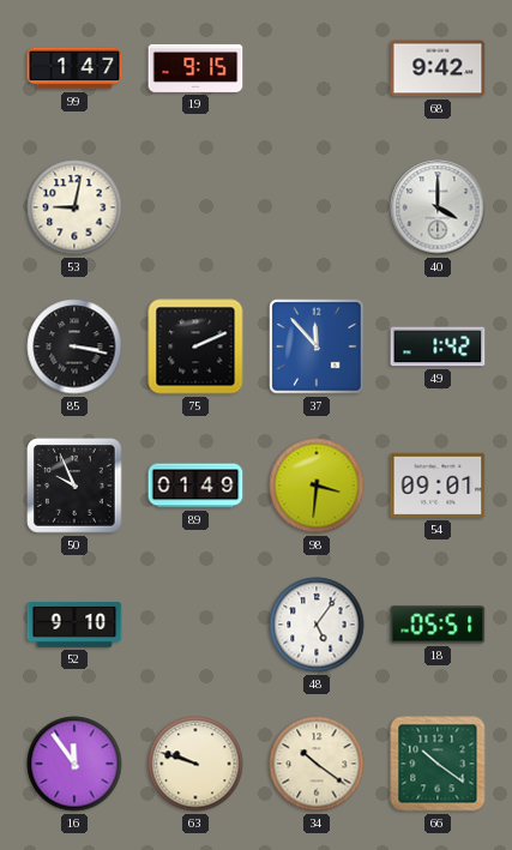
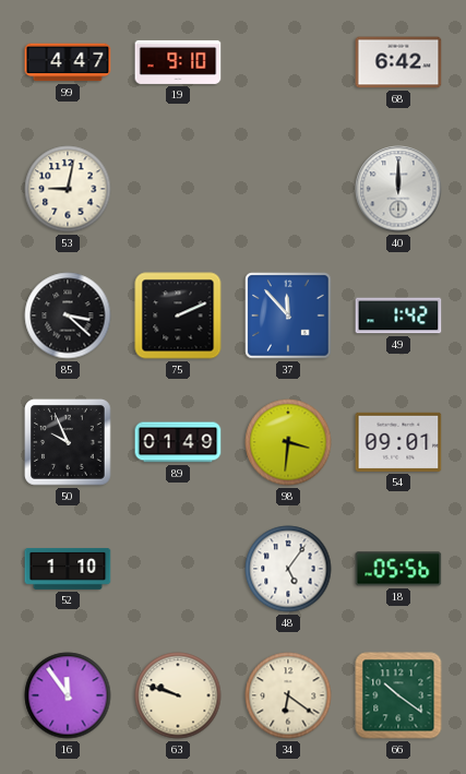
99: 1:47 -> 4:47 (68, 62)
19: 9:15 -> 9:10 (178, 62)
68: 9:42 -> 6:42 (398, 62)
40: 4:00 -> 12:00 (398, 189)
85: 3:17 -> 3:22 (68, 315)
52: 9:10 -> 1:10 (68, 570)
18: 05:51 -> 05:56 (398, 569)
34: 10:21 -> 6:21 (288, 695)
